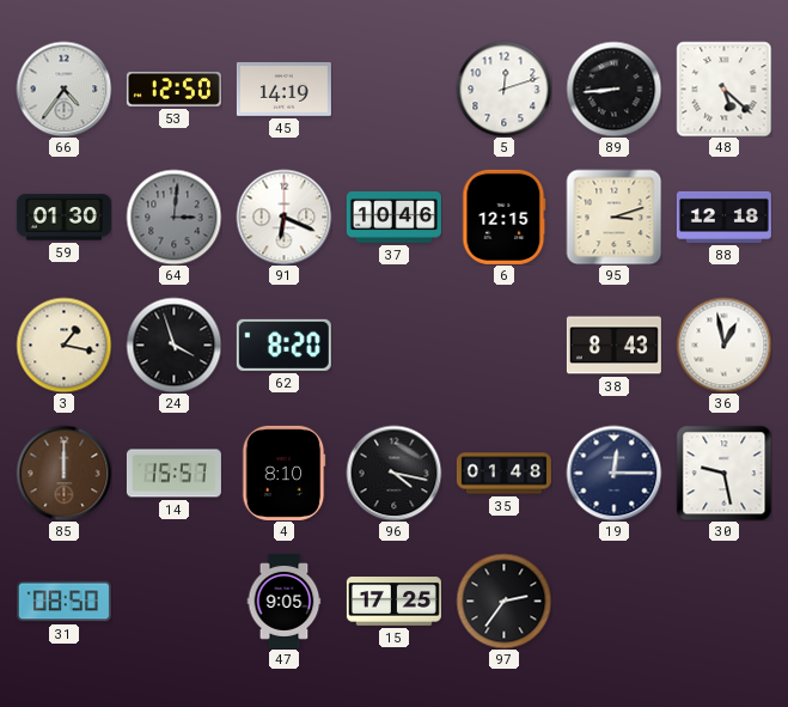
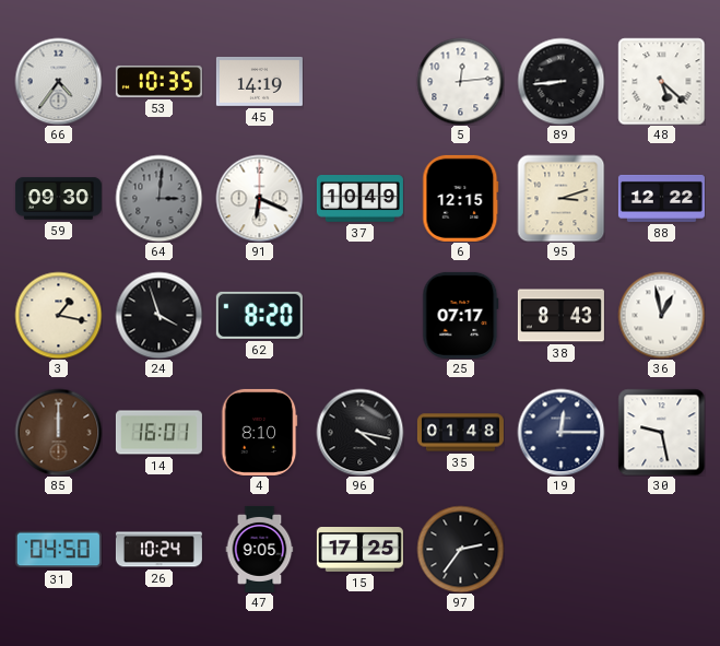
53: 12:50 -> 10:35 (158, 81)
5: 12:12 -> 12:14 (460, 81)
59: 01:30 -> 09:30 (58, 199)
37: 10:46 -> 10:49 (359, 199)
88: 12:18 -> 12:22 (661, 198)
25: none -> 07:17 (461, 315)
14: 15:57 -> 16:01 (158, 433)
31: 08:50 -> 04:50 (58, 550)
26: none -> 10:24 (158, 550)
